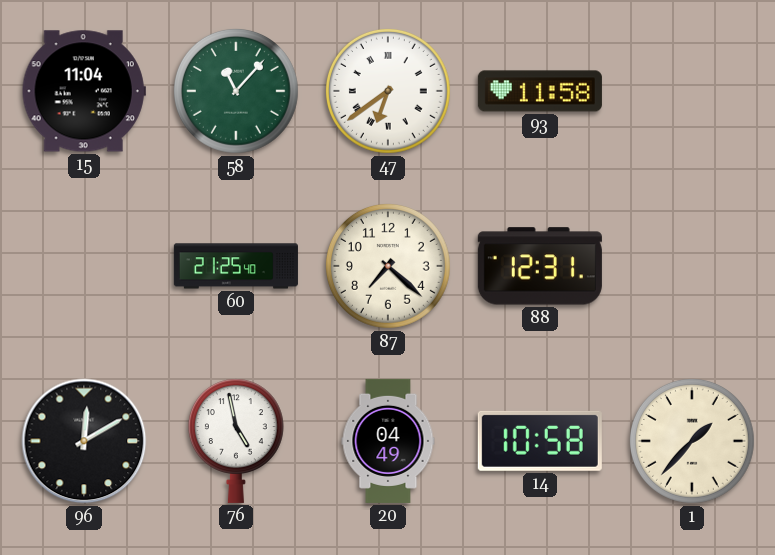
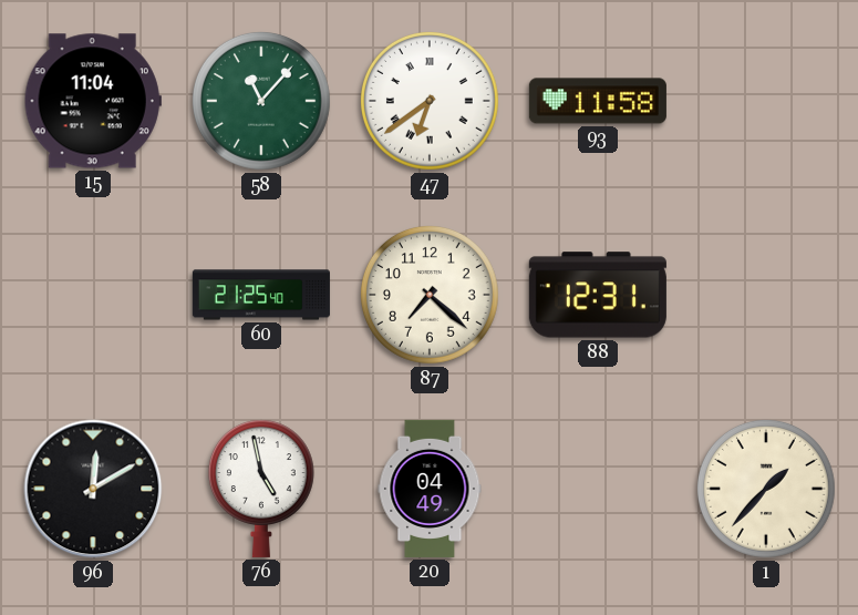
14: 10:58 -> none (540, 441)
